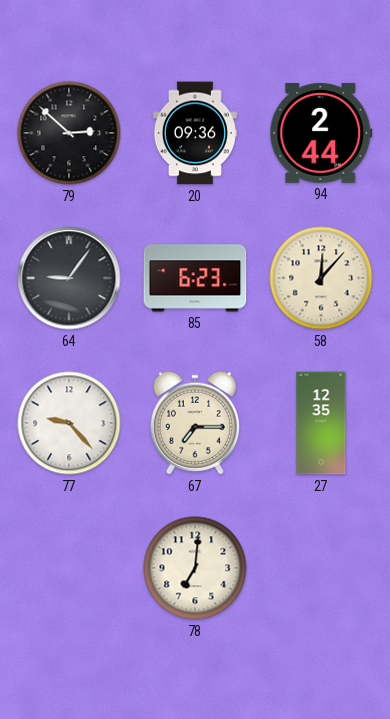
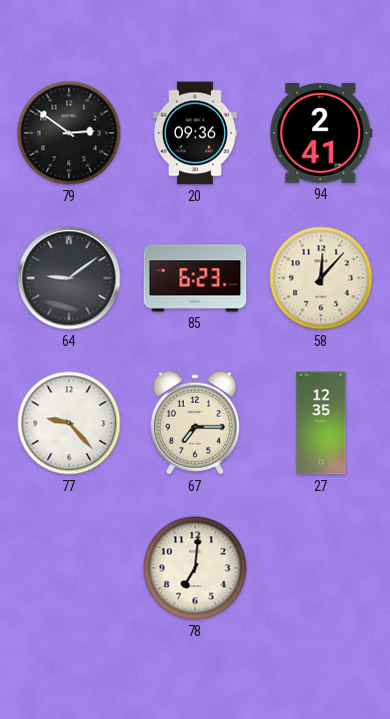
79: 2:52 -> 2:51 (69, 133)
94: 2:44 -> 2:41 (321, 133)
64: 9:06 -> 9:09 (69, 278)
